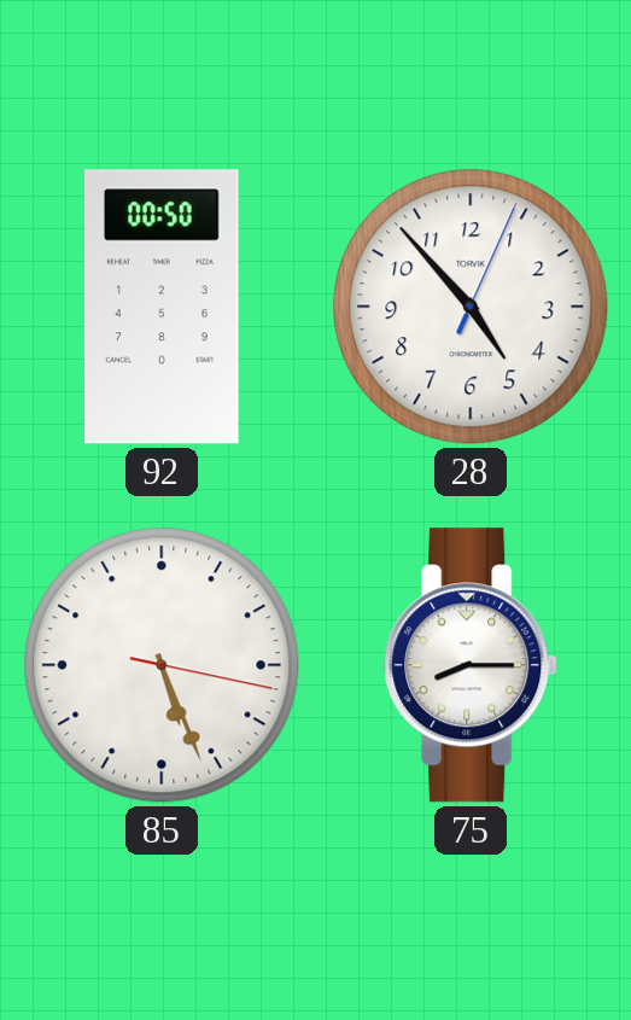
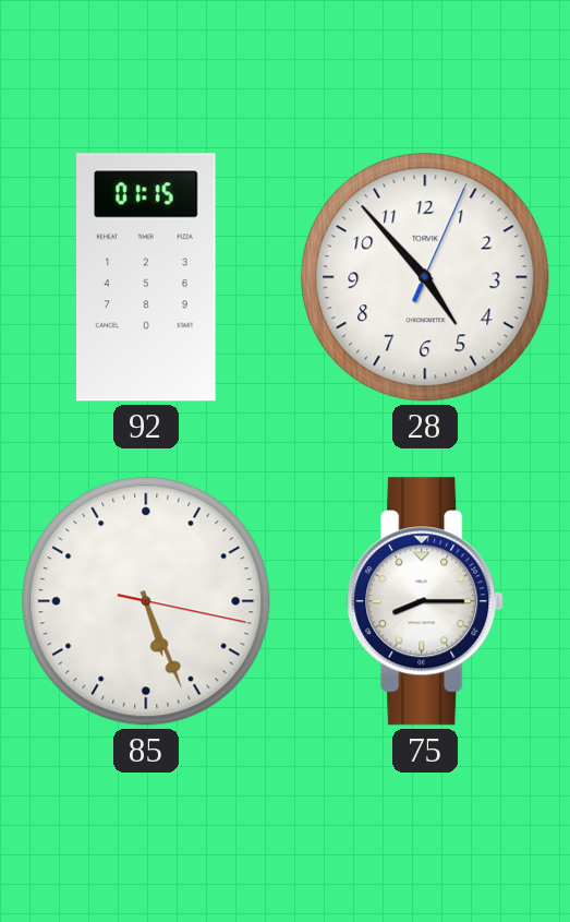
92: 00:50 -> 01:15 (147, 277)
